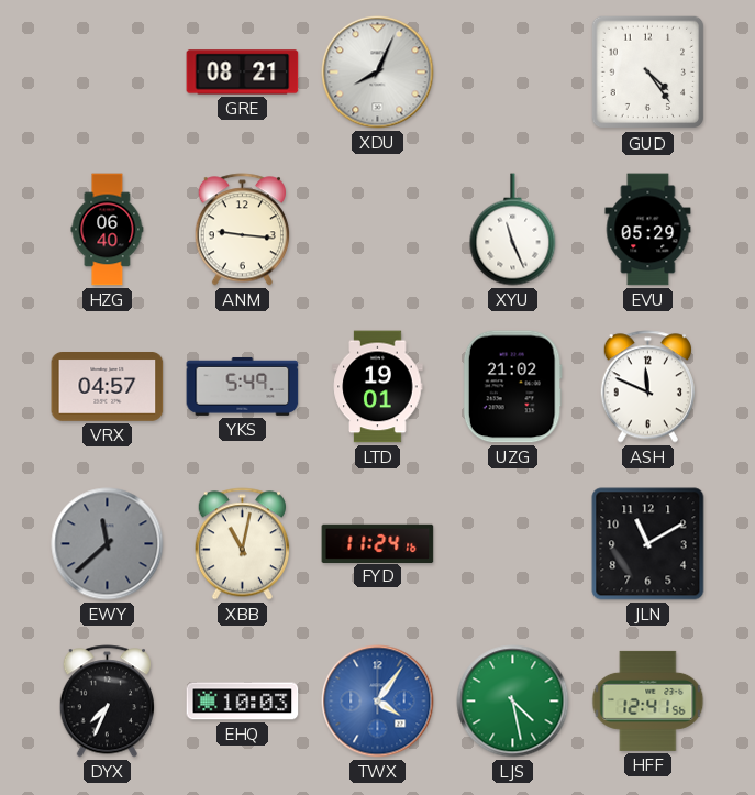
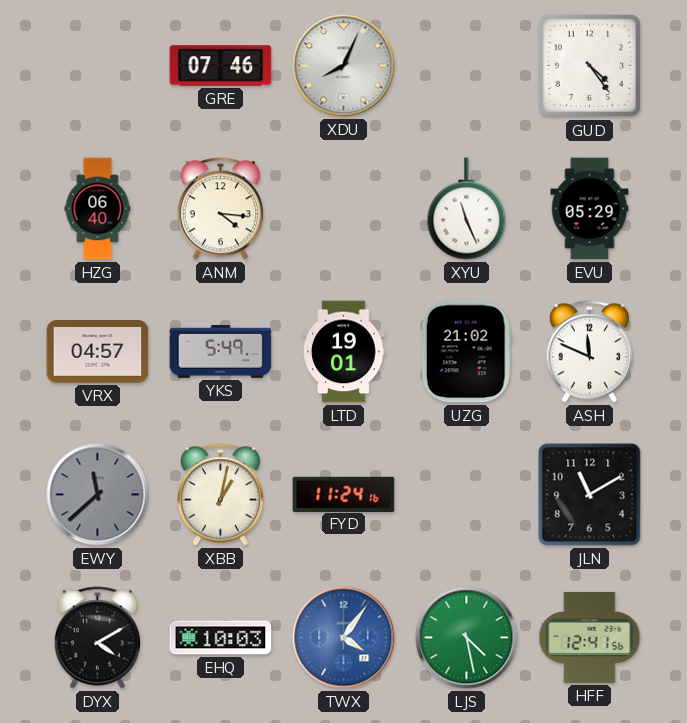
GRE: 08:21 -> 07:46 (221, 66)
ANM: 9:16 -> 4:16 (220, 209)
XBB: 11:02 -> 1:02 (220, 495)
DYX: 7:34 -> 4:10 (97, 638)
